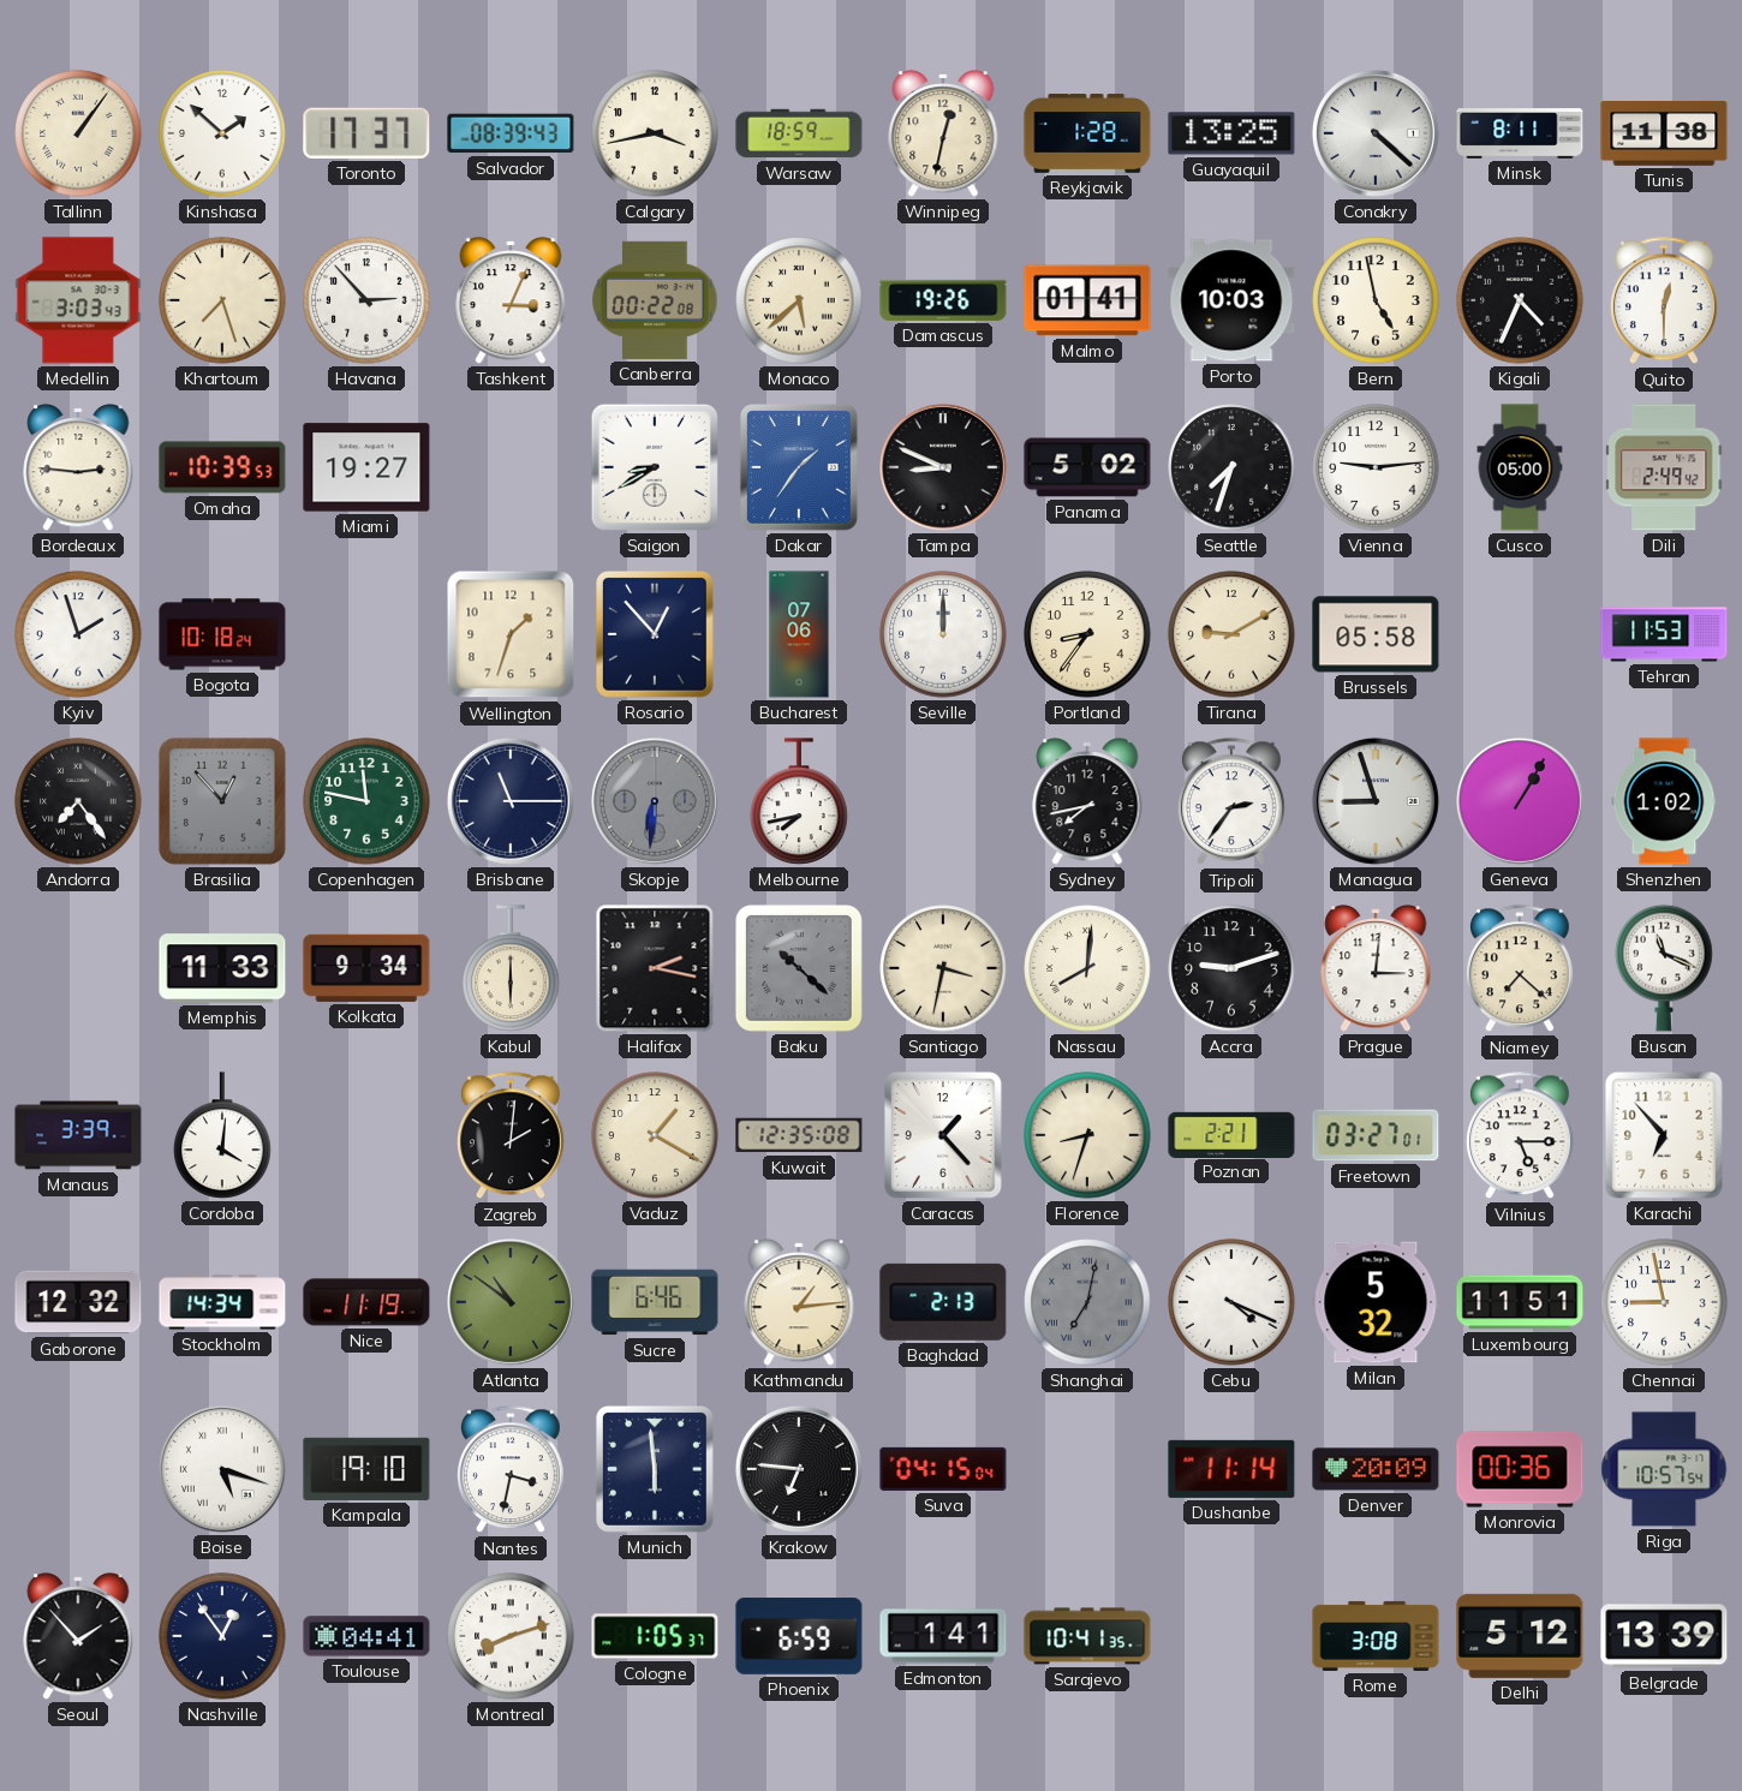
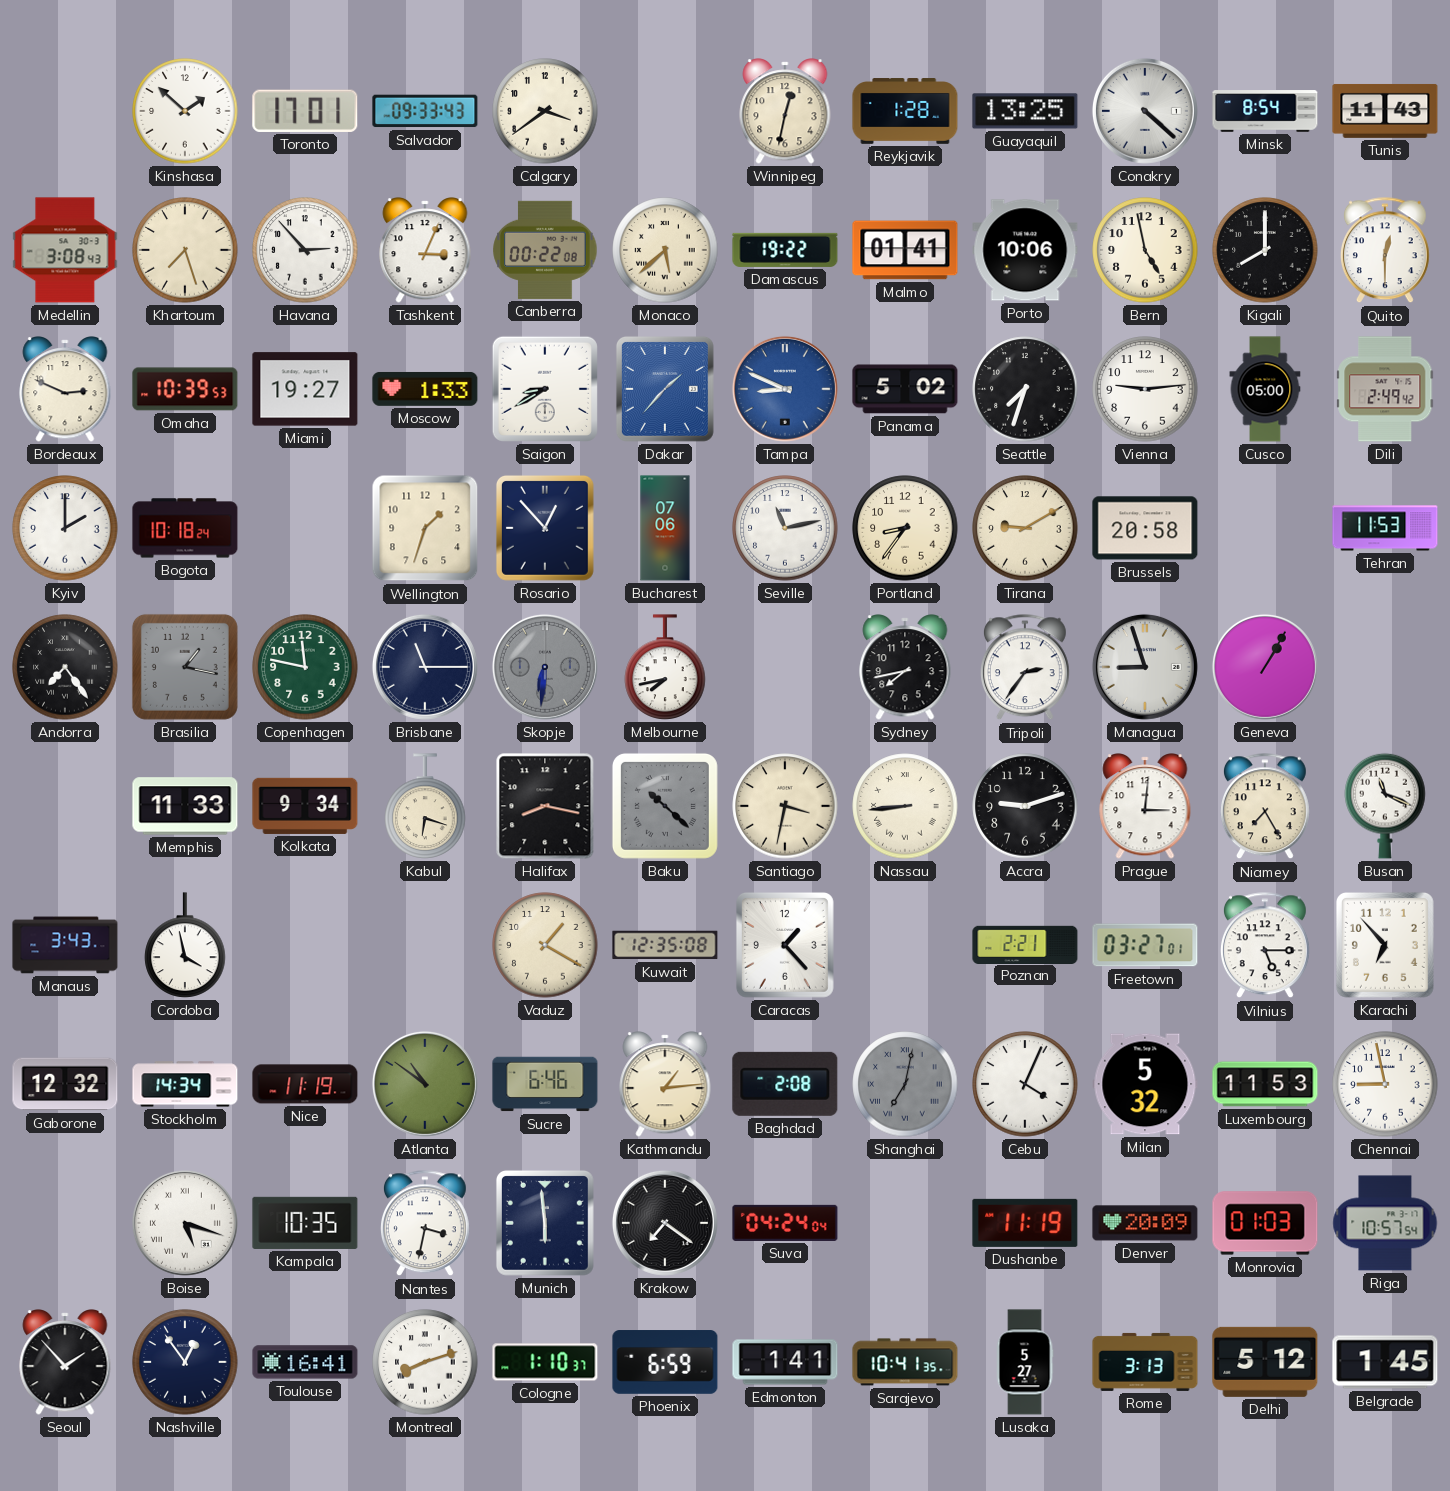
Tallinn: 1:06 -> none (78, 133)
Toronto: 17:37 -> 17:01 (305, 111)
Salvador: 08:39 -> 09:33 (425, 111)
Calgary: 3:43 -> 3:39 (545, 111)
Warsaw: 18:59 -> none (799, 133)
Minsk: 8:11 -> 8:54 (1265, 111)
Tunis: 11:38 -> 11:43 (1385, 111)
Medellin: 3:03 -> 3:08 (65, 250)
Damascus: 19:26 -> 19:22 (785, 250)
Porto: 10:03 -> 10:06 (1025, 250)
Kigali: 4:34 -> 8:00 (1265, 250)
Bordeaux: 2:46 -> 2:49 (65, 389)
Moscow: none -> 1:33 (425, 389)
Dakar: 1:36 -> 1:37 (665, 389)
Tampa dial: black -> blue (785, 389)
Kyiv: 1:57 -> 2:00 (65, 528)
Seville: 12:00 -> 11:13 (785, 528)
Brussels: 05:58 -> 20:58 (1145, 528)
Brasilia: 12:53 -> 1:17 (185, 667)
Shenzhen: 1:02 -> none (1664, 801)
Kabul: 6:00 -> 6:18 (425, 806)
Halifax: 2:17 -> 8:17 (545, 806)
Nassau: 8:01 -> 8:44 (905, 806)
Niamey: 7:22 -> 7:25 (1265, 807)
Manaus: 3:39 -> 3:43 (65, 945)
Cordoba: 4:01 -> 3:58 (185, 945)
Zagreb: 2:01 -> none (511, 1136)
Florence: 8:33 -> none (1087, 1135)
Baghdad: 2:13 -> 2:08 (785, 1084)
Cebu: 4:19 -> 4:04 (1025, 1084)
Luxembourg: 11:51 -> 11:53 (1265, 1084)
Kampala: 19:10 -> 10:35 (305, 1223)
Krakow: 6:46 -> 7:21 (665, 1223)
Suva: 04:15 -> 04:24 (785, 1223)
Dushanbe: 11:14 -> 11:19 (1025, 1223)
Monrovia: 00:36 -> 01:03 (1265, 1223)
Toulouse: 04:41 -> 16:41 (305, 1362)
Cologne: 1:05 -> 1:10 (545, 1362)
Lusaka: none -> 5:27 (1025, 1362)
Rome: 3:08 -> 3:13 (1145, 1362)
Belgrade: 13:39 -> 1:45 (1385, 1362)
